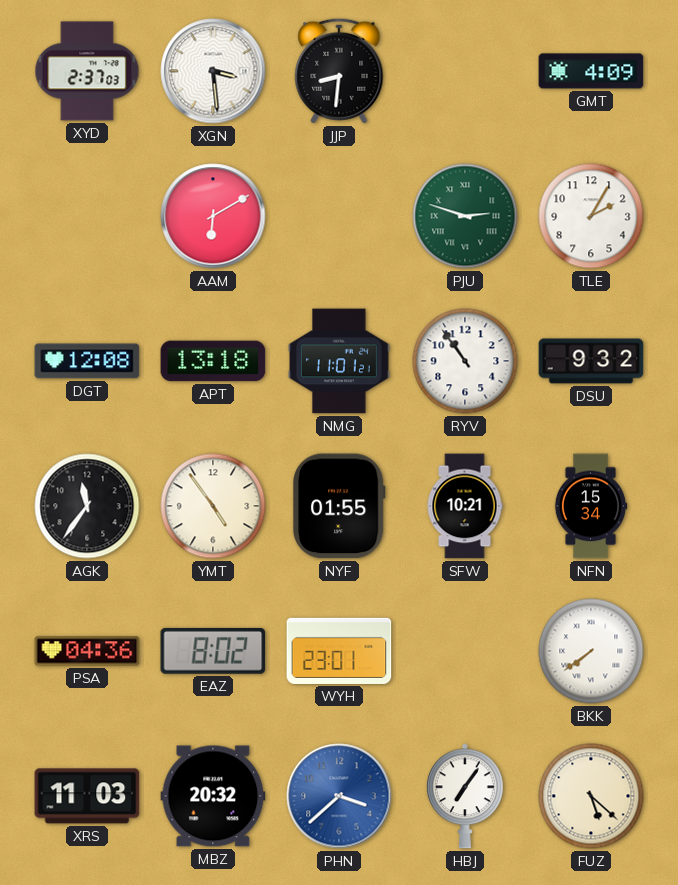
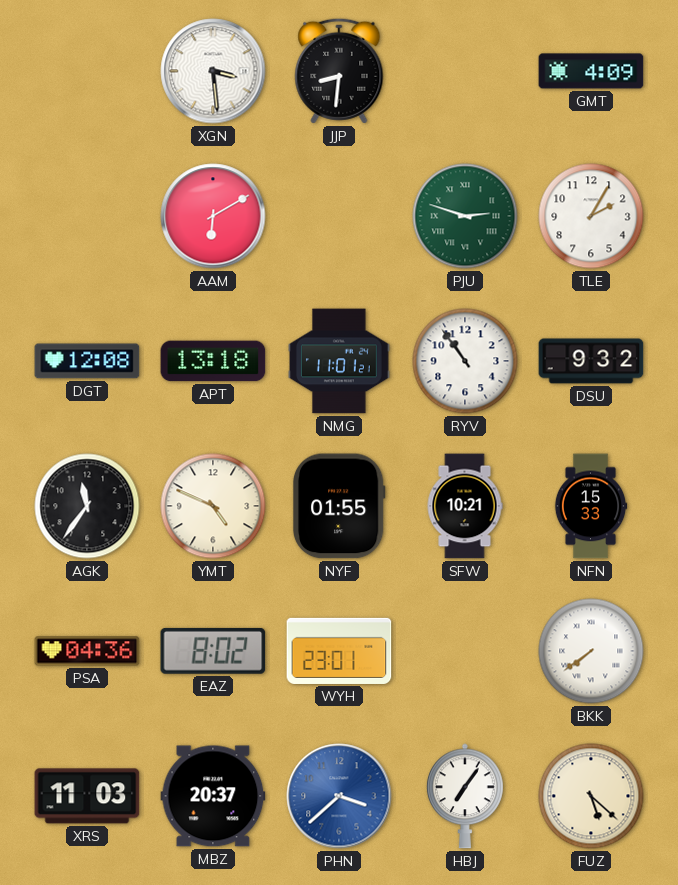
XYD: 2:37 -> none (87, 71)
YMT: 4:54 -> 4:49 (213, 506)
NFN: 15:34 -> 15:33 (591, 506)
MBZ: 20:32 -> 20:37 (213, 796)
